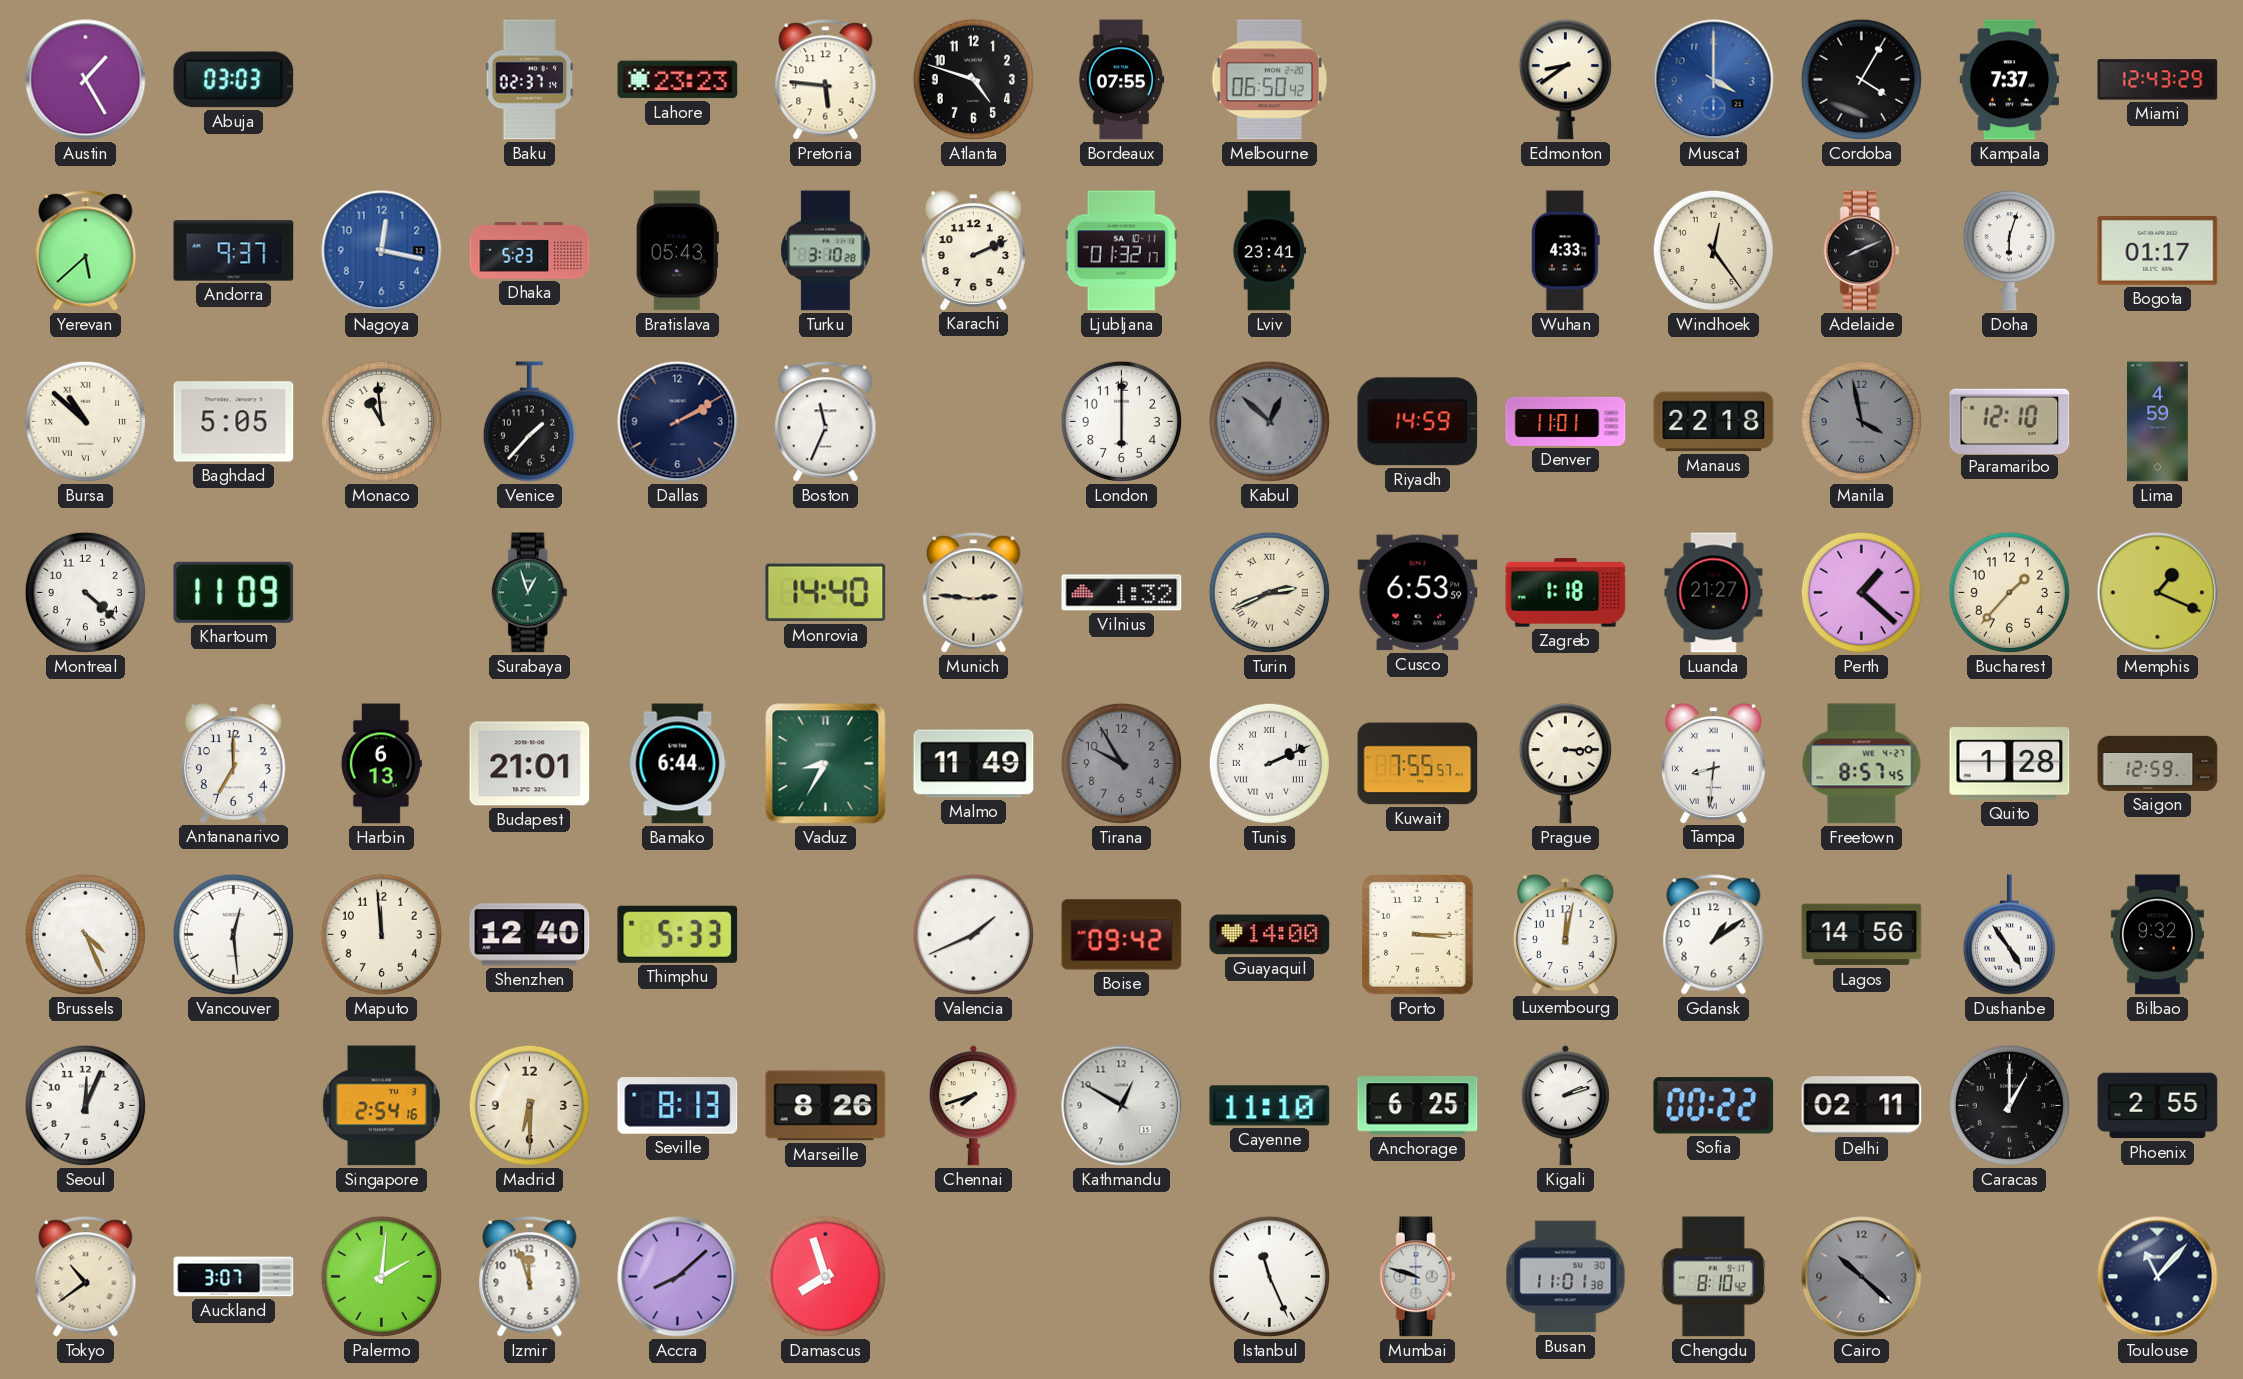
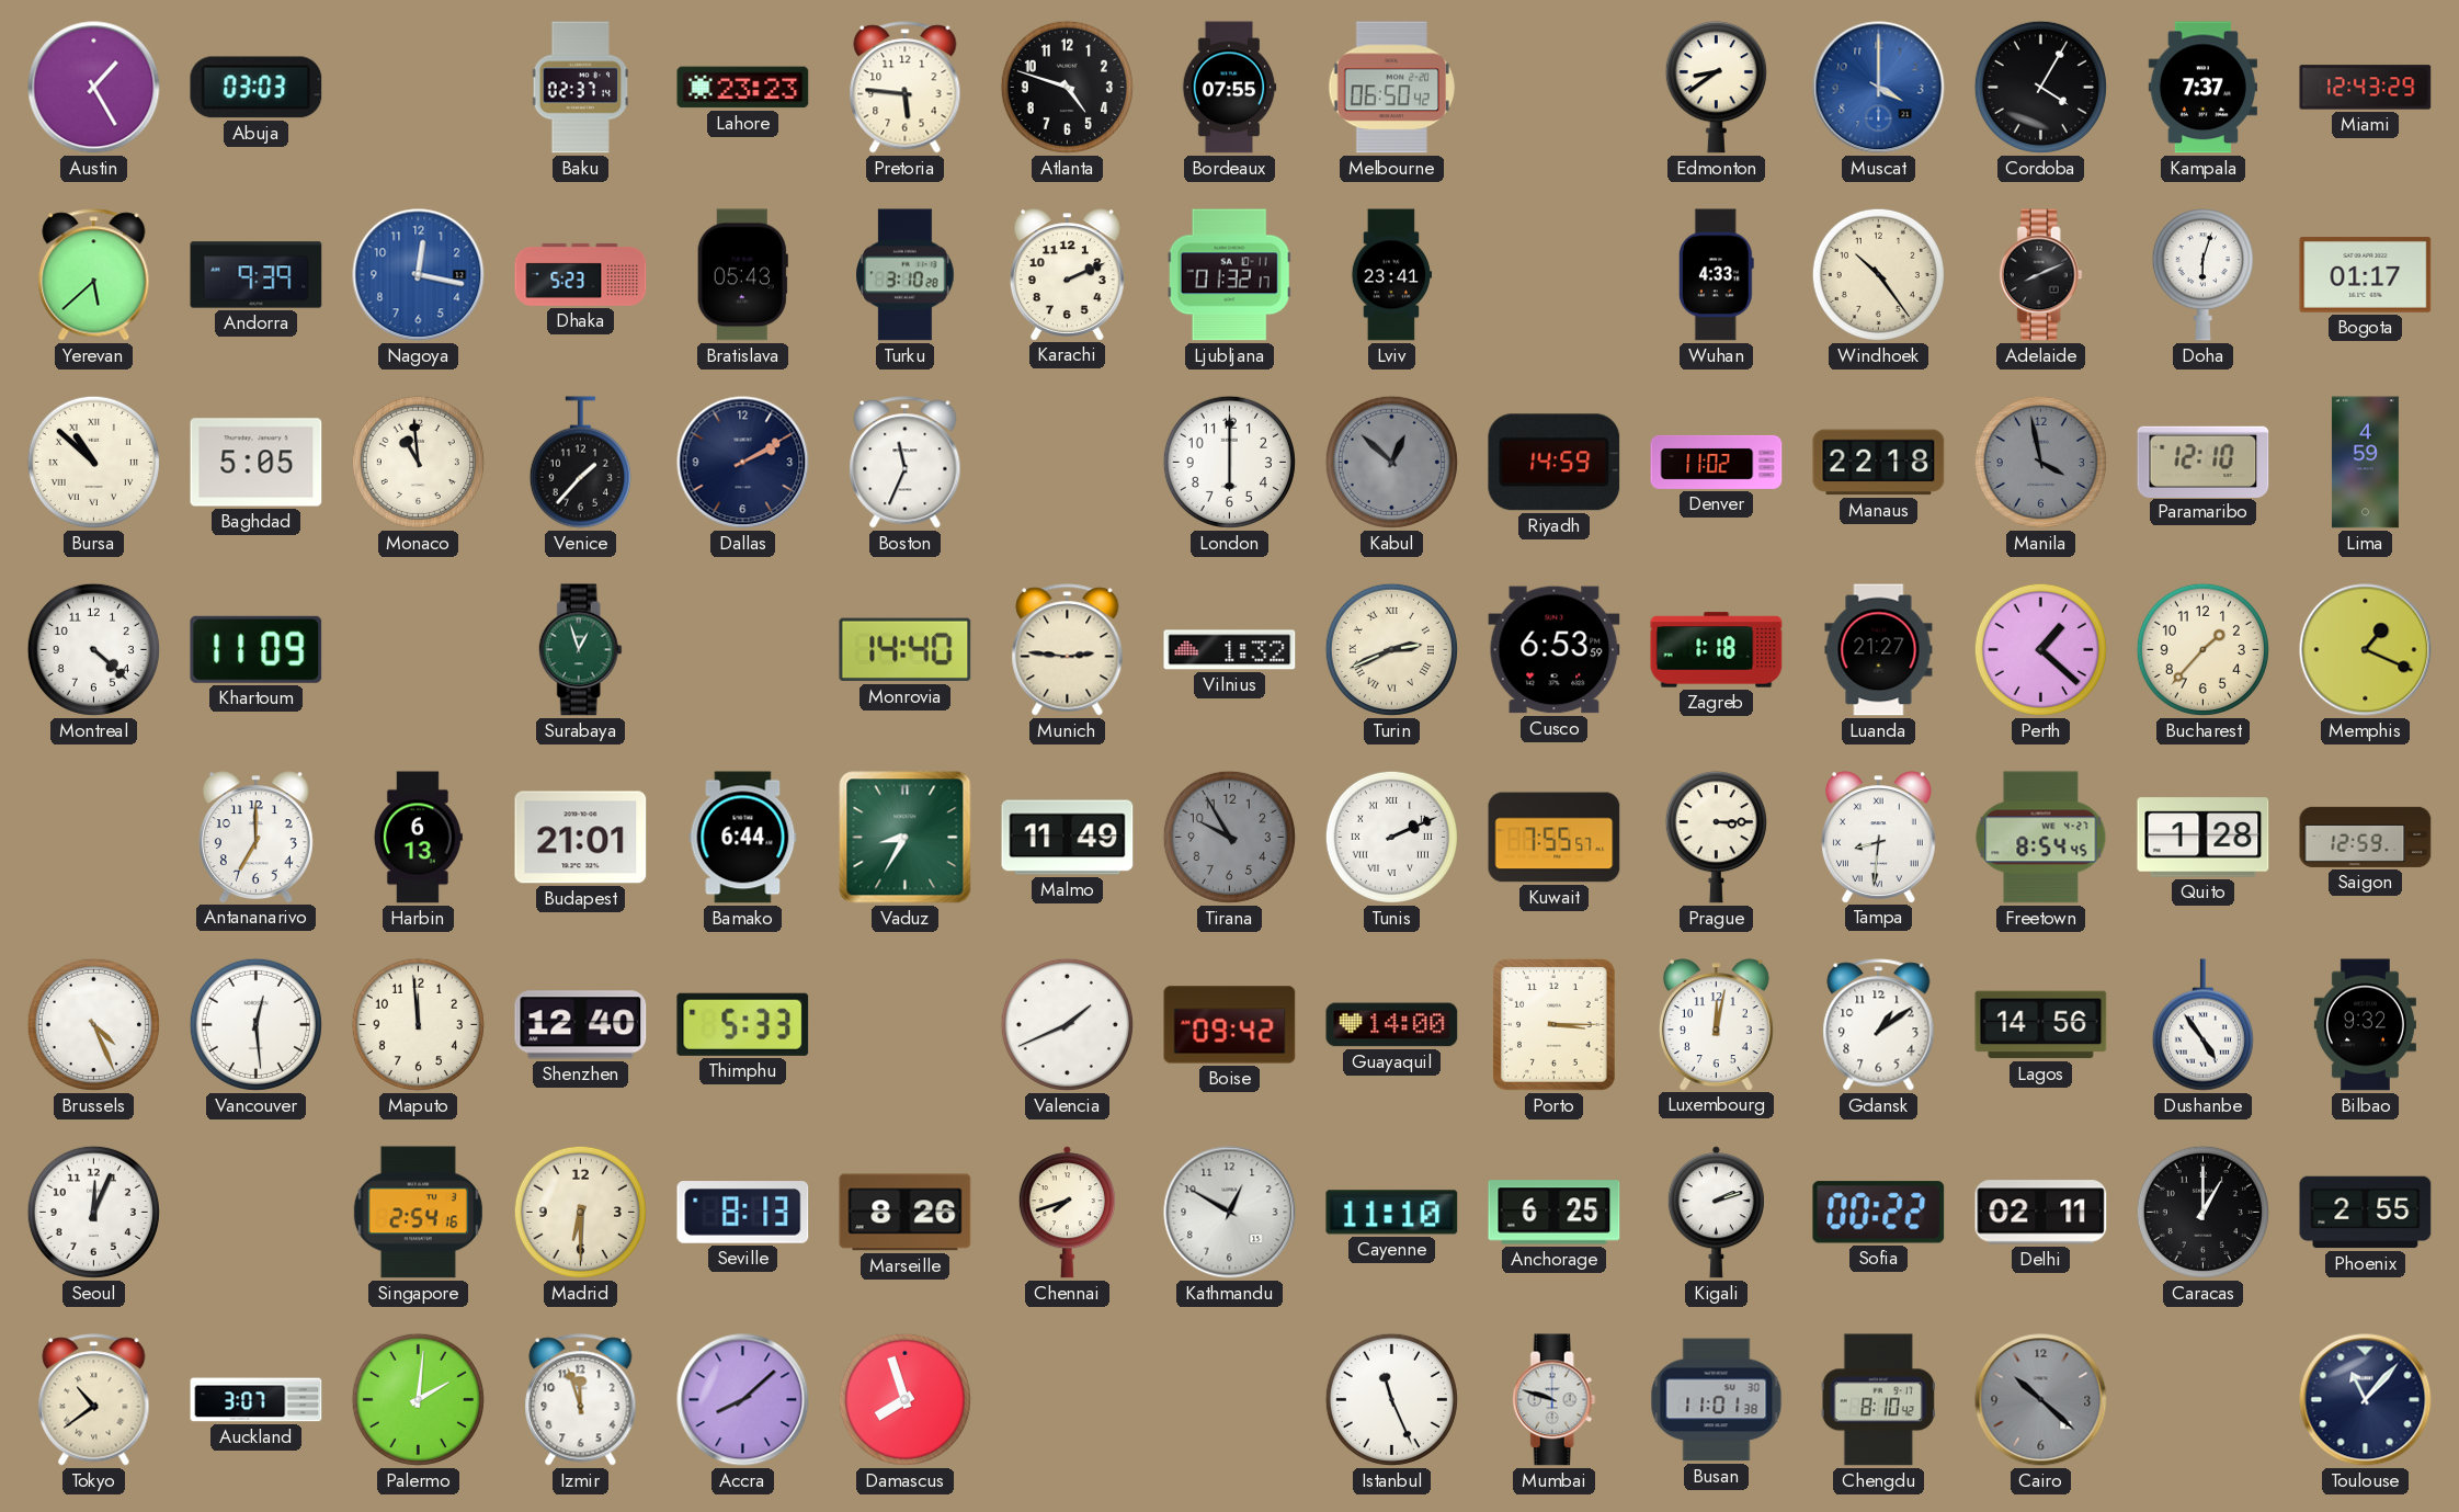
Andorra: 9:37 -> 9:39 (257, 275)
Windhoek: 12:24 -> 10:24 (1878, 274)
Denver: 11:01 -> 11:02 (1717, 462)
Freetown: 8:57 -> 8:54 (2041, 838)
